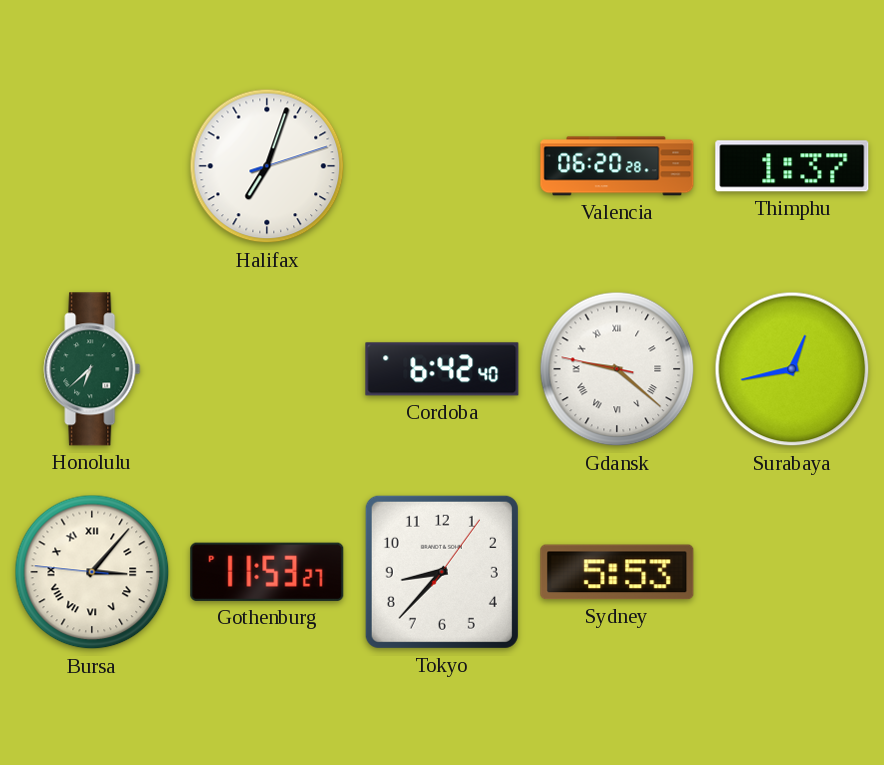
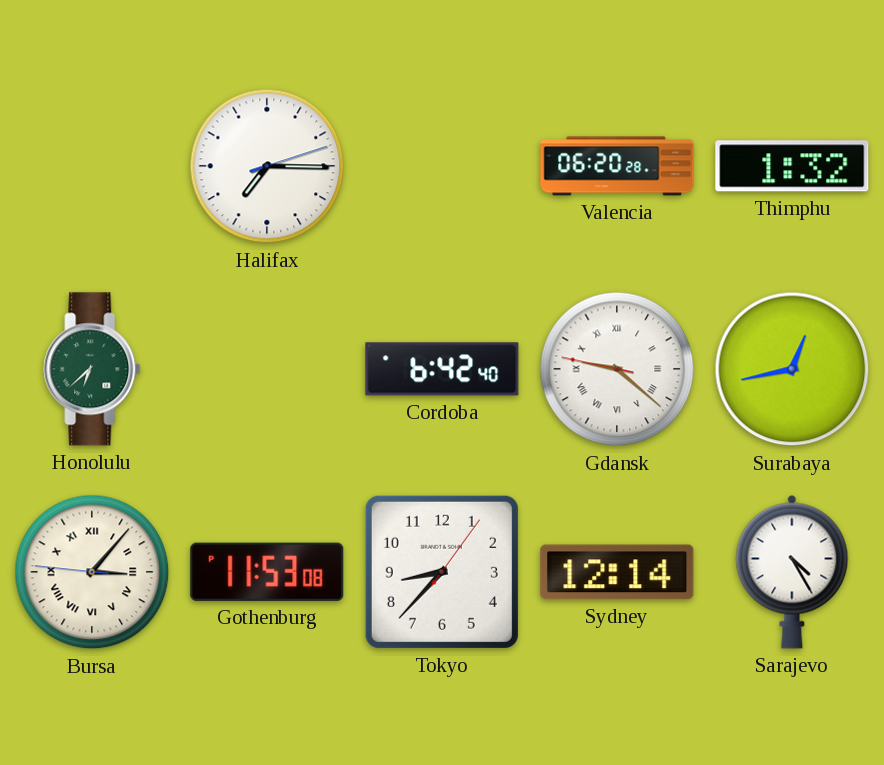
Halifax: 7:03 -> 7:15 (267, 166)
Thimphu: 1:37 -> 1:32 (792, 166)
Gothenburg: 11:53:27 -> 11:53:08 (267, 572)
Sydney: 5:53 -> 12:14 (617, 572)
Sarajevo: none -> 4:25 (792, 572)
